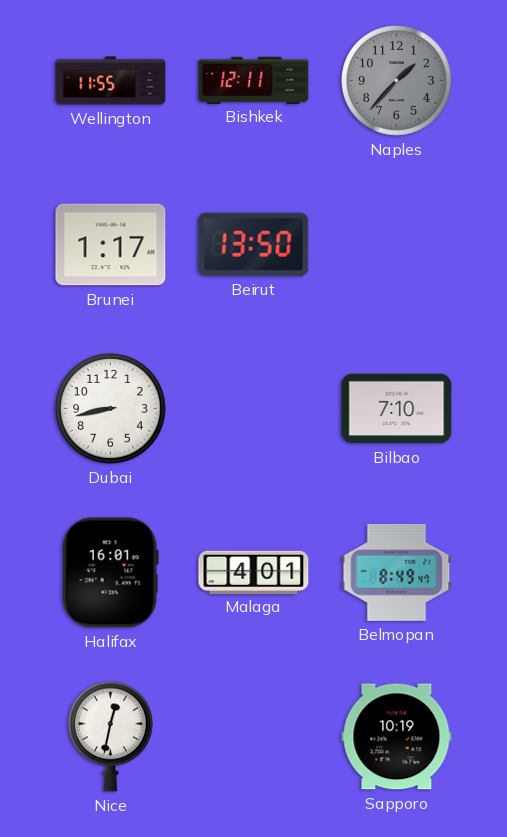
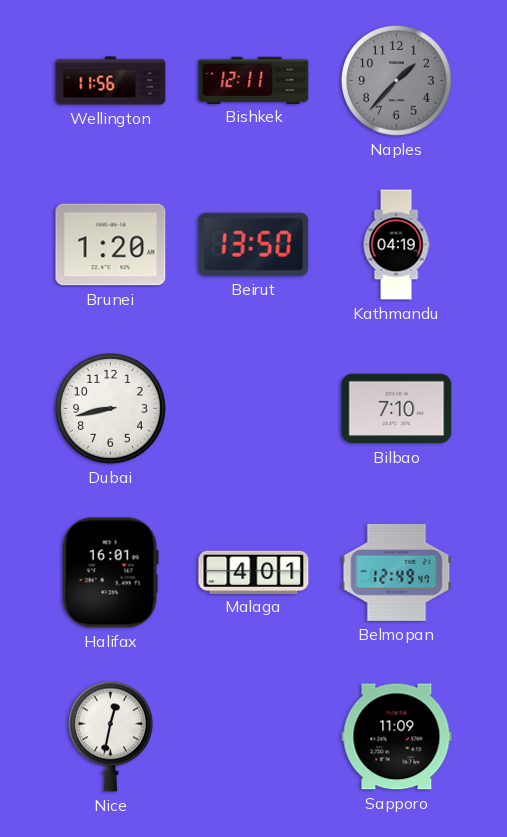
Wellington: 11:55 -> 11:56 (111, 81)
Brunei: 1:17 -> 1:20 (111, 245)
Kathmandu: none -> 04:19 (396, 245)
Belmopan: 8:49 -> 12:49 (397, 572)
Sapporo: 10:19 -> 11:09 (397, 737)
